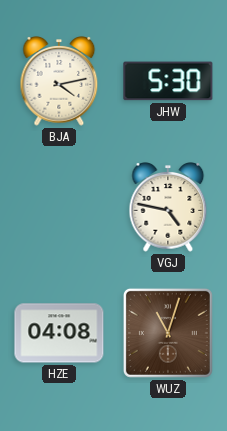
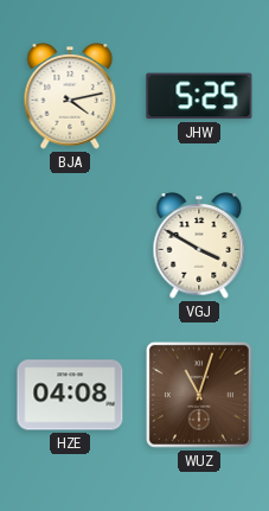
JHW: 5:30 -> 5:25 (199, 96)
VGJ: 4:47 -> 3:50 (199, 247)
